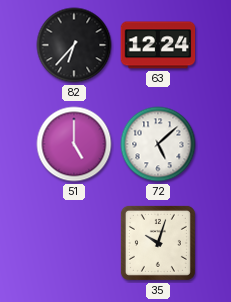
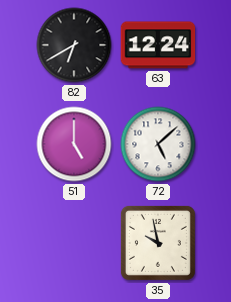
82: 6:37 -> 6:40 (74, 45)
35: 10:03 -> 9:58 (158, 243)
